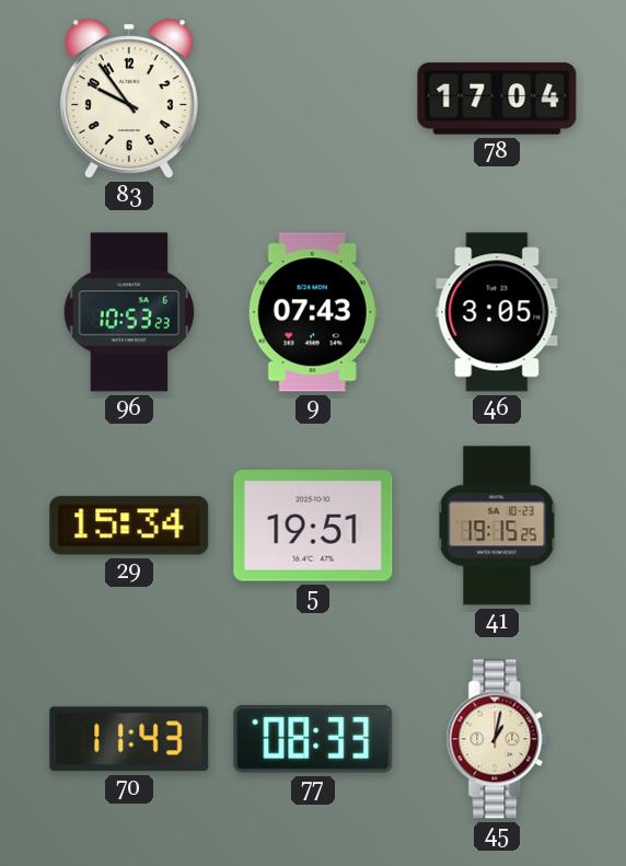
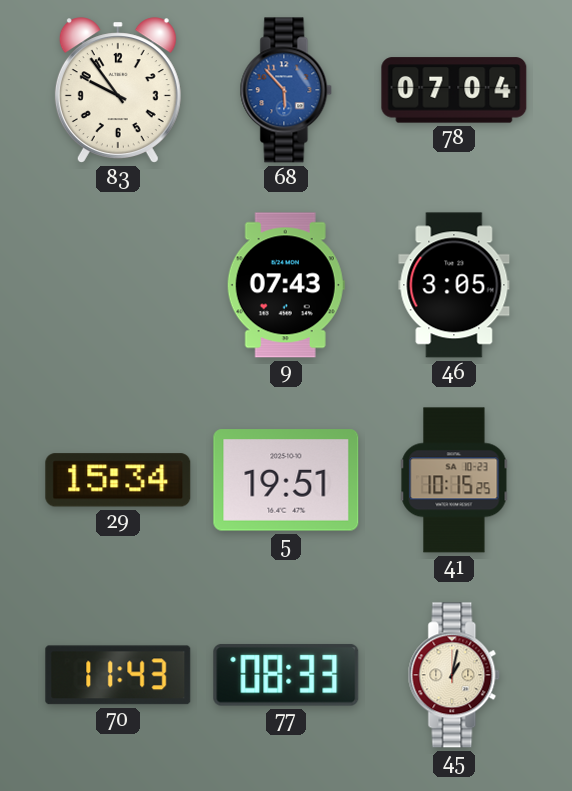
68: none -> 5:53 (286, 90)
78: 17:04 -> 07:04 (454, 90)
96: 10:53 -> none (129, 312)
41: 19:15 -> 10:15 (454, 480)
